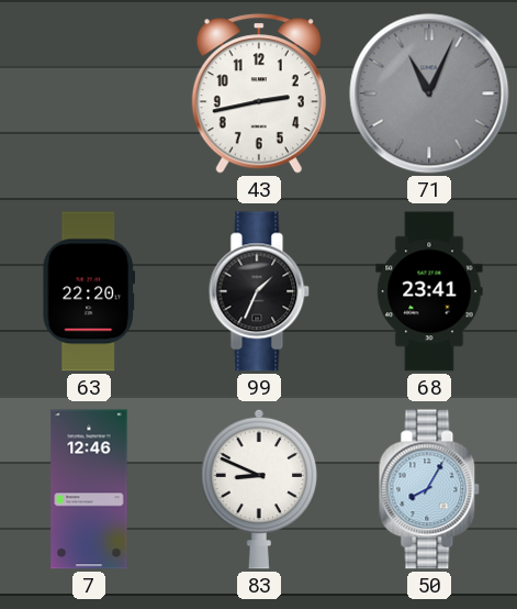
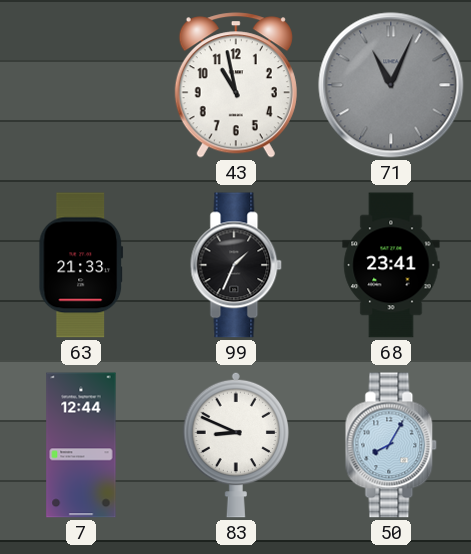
43: 2:43 -> 10:58 (236, 85)
63: 22:20 -> 21:33 (81, 265)
7: 12:46 -> 12:44 (81, 445)
